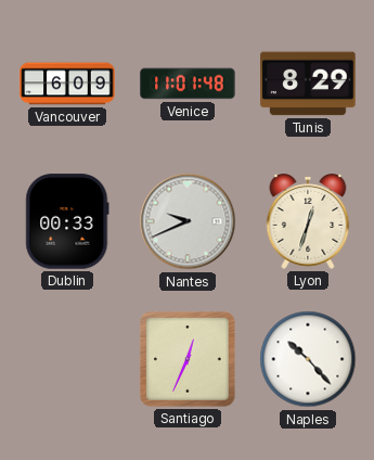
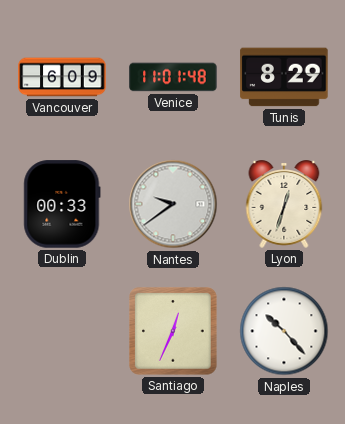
Nantes: 9:41 -> 9:39 (173, 204)
